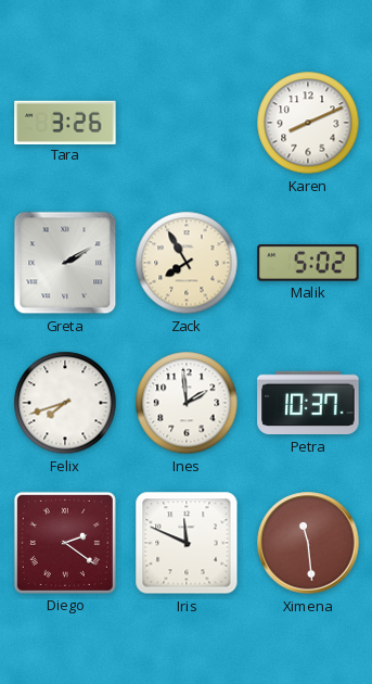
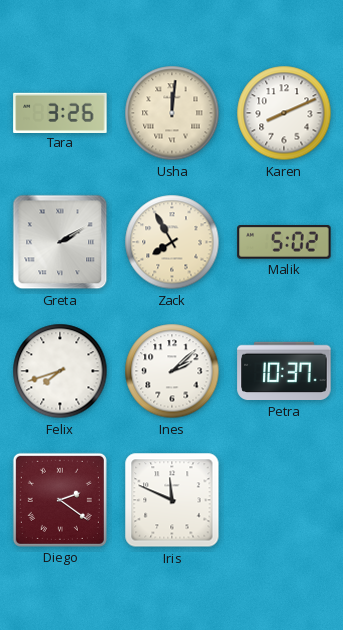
Usha: none -> 12:01 (172, 113)
Ines: 1:59 -> 2:08 (172, 371)
Ximena: 11:29 -> none (308, 543)
